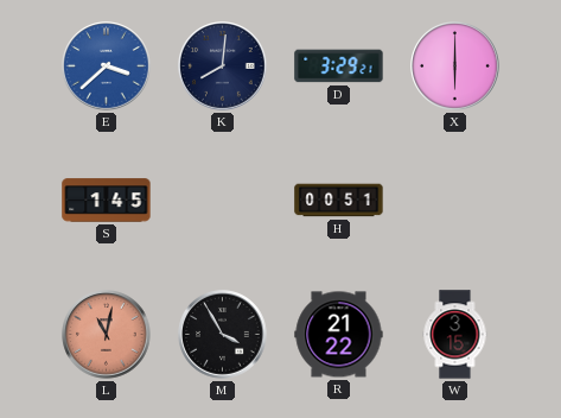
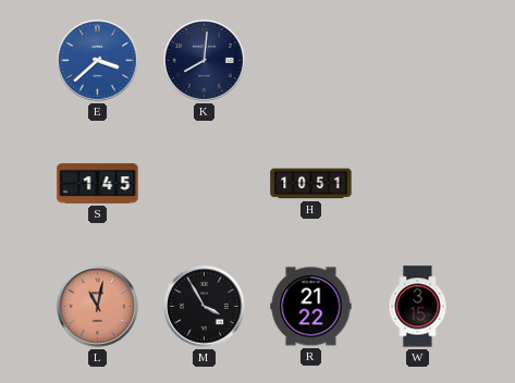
D: 3:29 -> none (339, 66)
X: 6:00 -> none (455, 66)
H: 00:51 -> 10:51 (311, 184)
